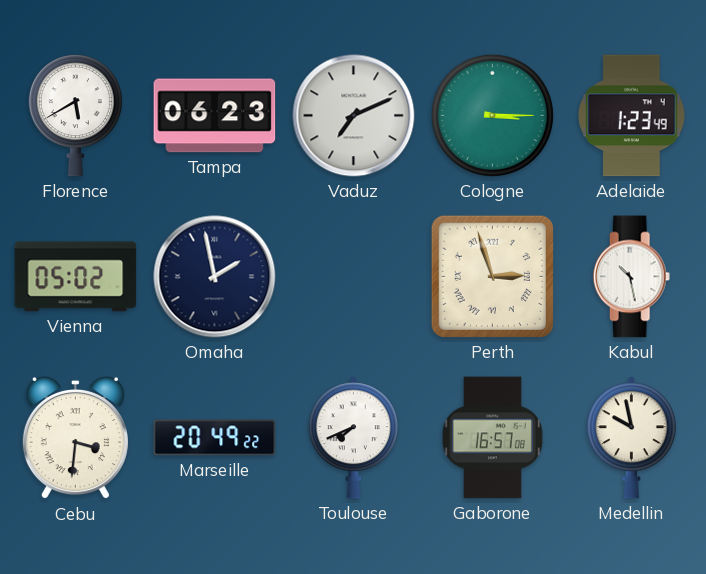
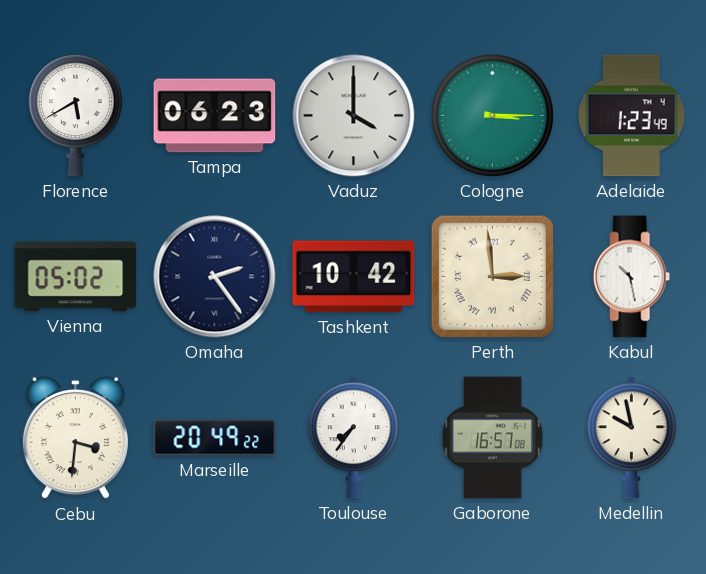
Vaduz: 7:11 -> 4:00 (354, 116)
Omaha: 1:58 -> 2:24 (215, 277)
Tashkent: none -> 10:42 (354, 277)
Perth: 2:57 -> 2:59 (492, 276)
Toulouse: 7:41 -> 7:36 (353, 438)
